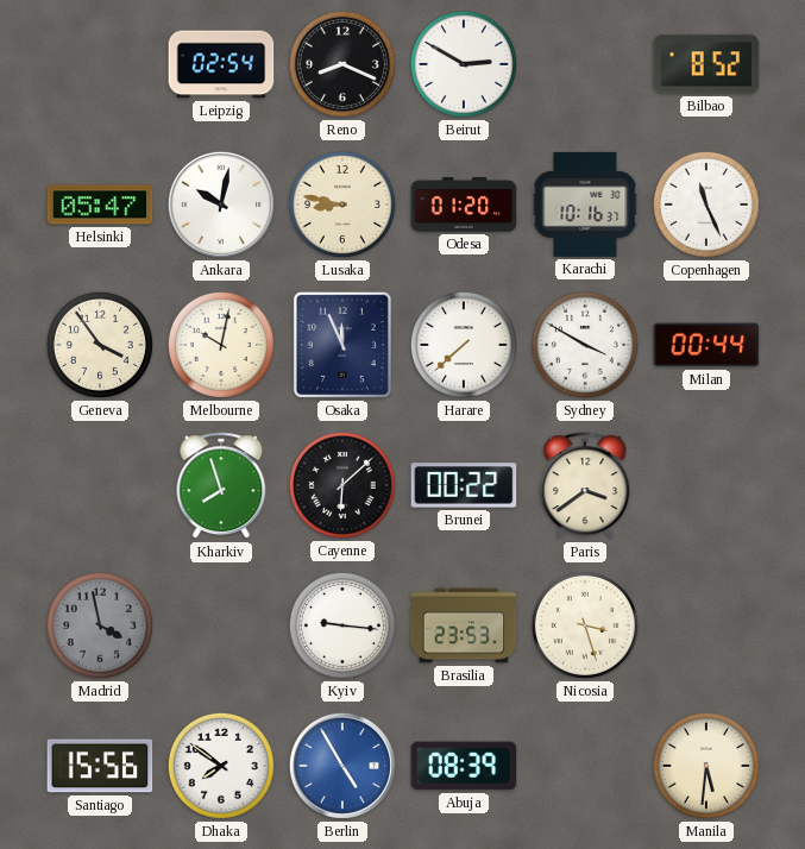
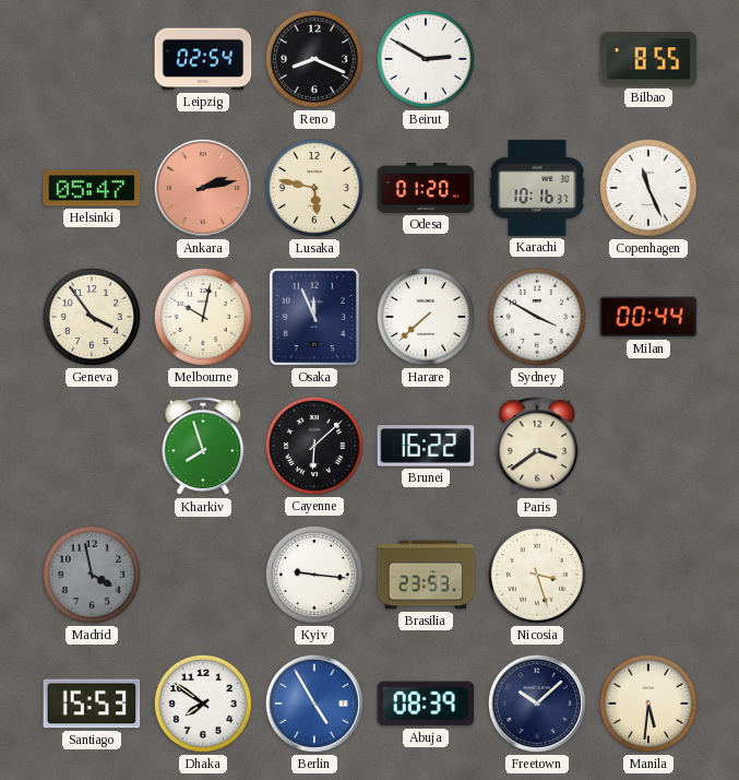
Bilbao: 8:52 -> 8:55 (648, 59)
Ankara: 10:02 -> 2:13 (203, 188)
Ankara dial: white -> salmon (203, 188)
Lusaka: 8:47 -> 5:47 (314, 188)
Brunei: 00:22 -> 16:22 (426, 446)
Santiago: 15:56 -> 15:53 (92, 704)
Freetown: none -> 10:08 (537, 704)
